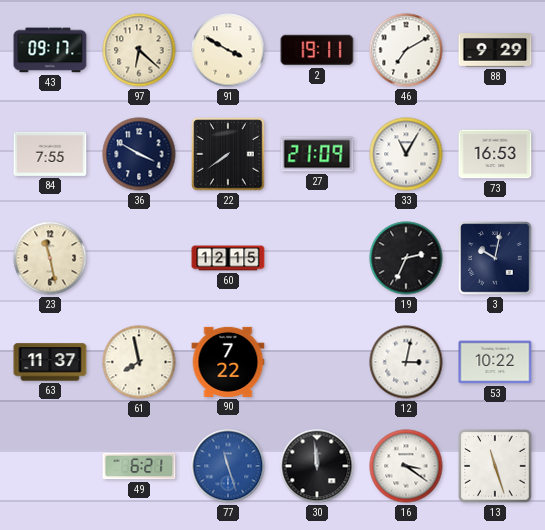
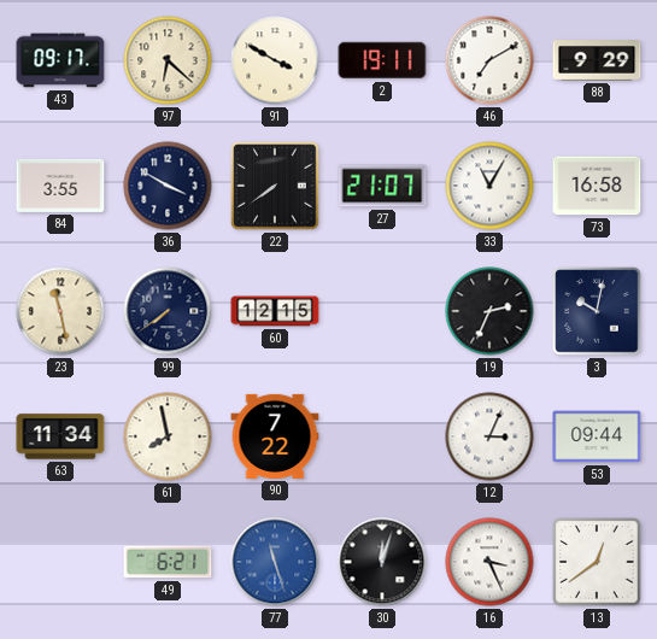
84: 7:55 -> 3:55 (60, 186)
27: 21:09 -> 21:07 (382, 186)
73: 16:53 -> 16:58 (597, 186)
99: none -> 7:39 (168, 311)
63: 11:37 -> 11:34 (60, 436)
12: 3:02 -> 3:04 (489, 436)
53: 10:22 -> 09:44 (597, 436)
30: 11:59 -> 12:03 (382, 562)
16: 3:21 -> 3:26 (489, 562)
13: 11:27 -> 12:39 (597, 562)
